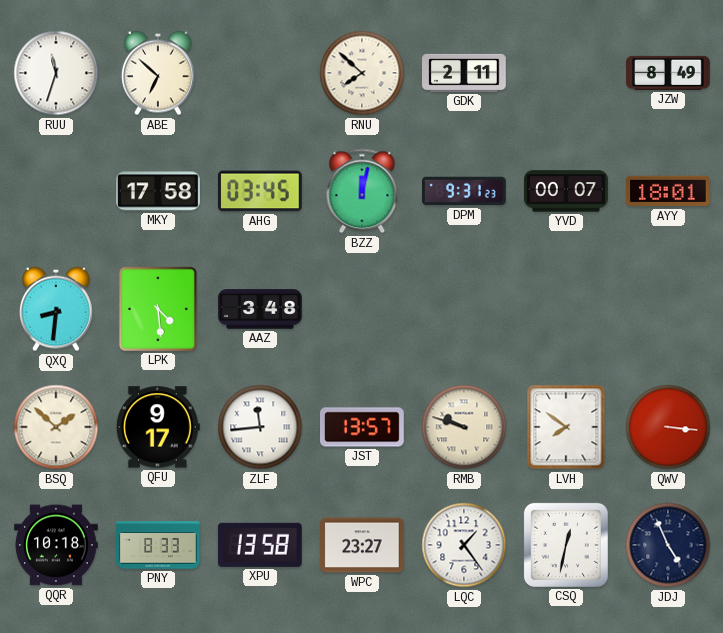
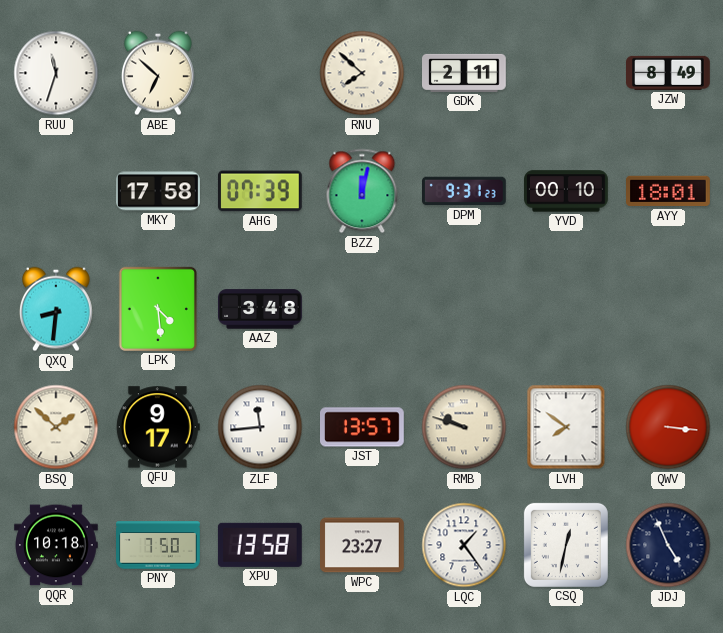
AHG: 03:45 -> 07:39 (260, 191)
YVD: 00:07 -> 00:10 (567, 191)
PNY: 8:33 -> 7:50 (158, 545)
